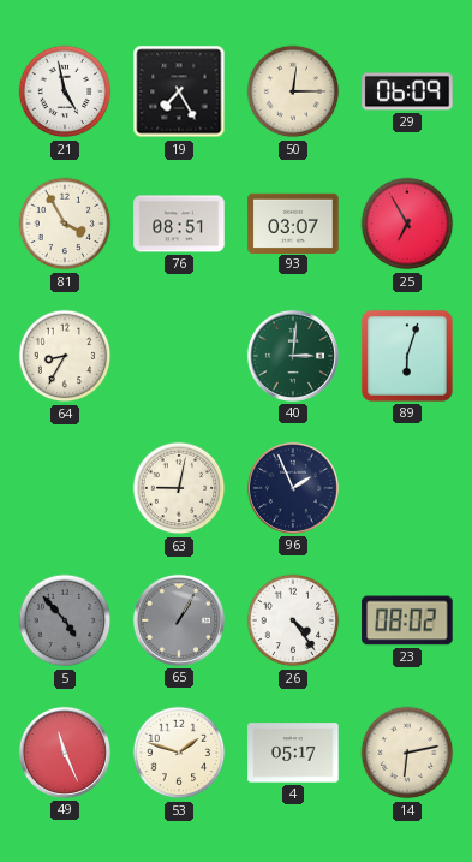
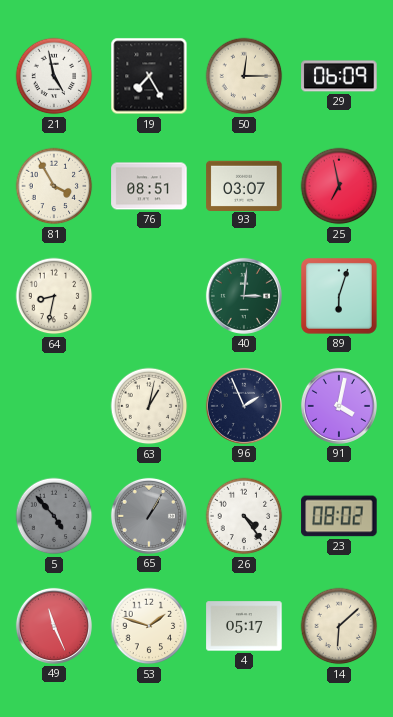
25: 6:55 -> 6:58 (339, 186)
64: 8:35 -> 8:32 (54, 296)
63: 9:02 -> 1:02 (149, 406)
91: none -> 4:02 (339, 406)
14: 6:13 -> 6:08 (339, 626)
